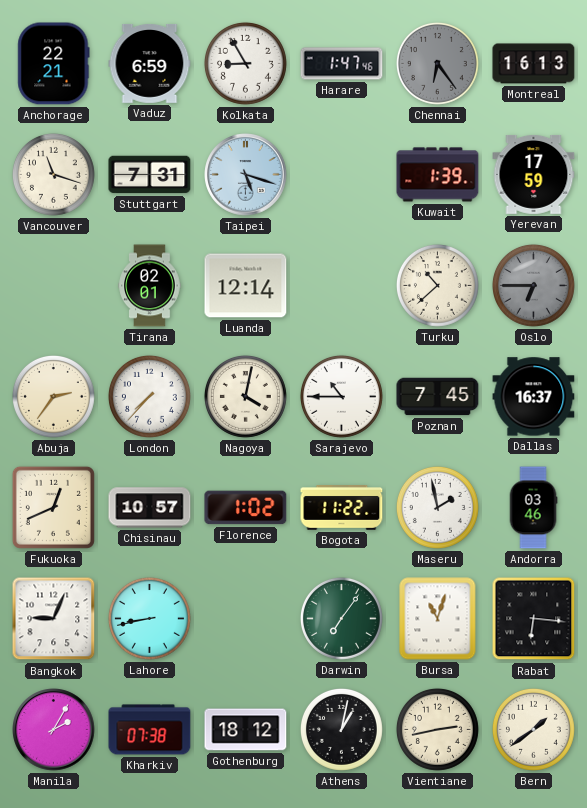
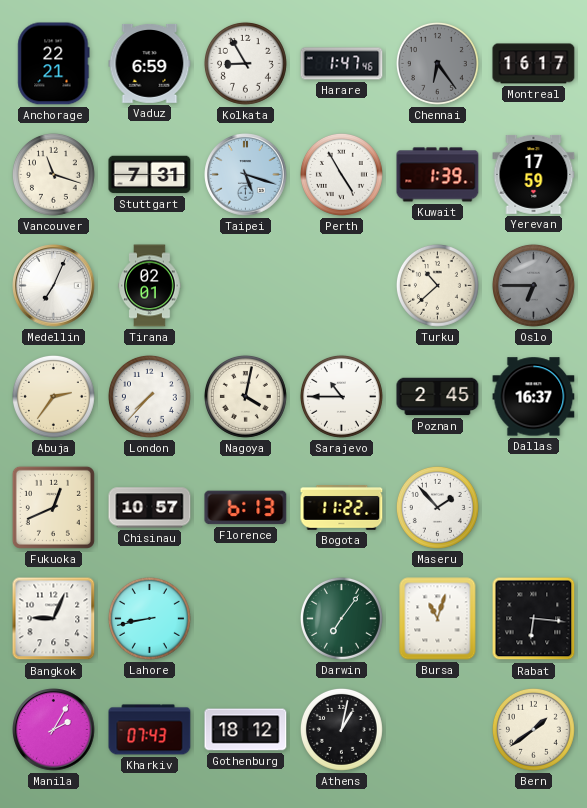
Montreal: 16:13 -> 16:17 (534, 64)
Perth: none -> 4:55 (341, 174)
Medellin: none -> 7:04 (54, 286)
Luanda: 12:14 -> none (246, 286)
Poznan: 7:45 -> 2:45 (438, 397)
Florence: 1:02 -> 6:13 (246, 508)
Maseru: 1:58 -> 1:53 (437, 507)
Andorra: 03:46 -> none (533, 508)
Kharkiv: 07:38 -> 07:43 (150, 730)
Vientiane: 2:43 -> none (437, 729)
